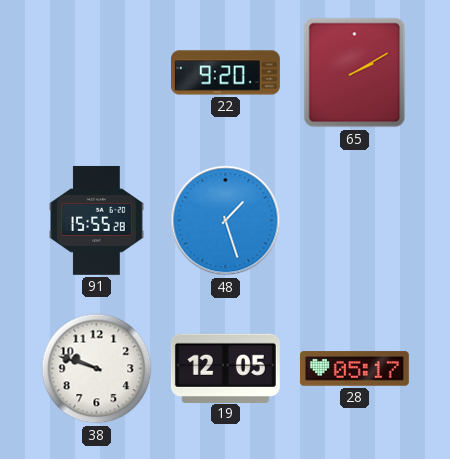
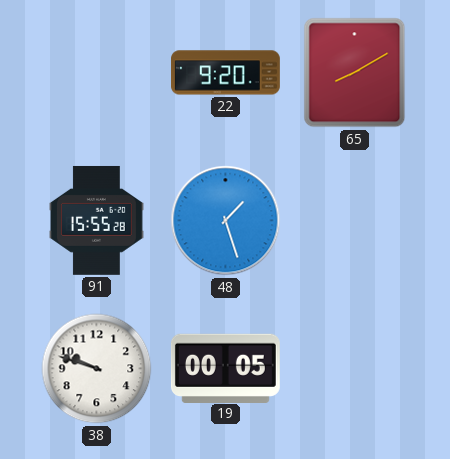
65: 2:10 -> 8:10 (355, 73)
19: 12:05 -> 00:05 (225, 368)
28: 05:17 -> none (354, 369)
